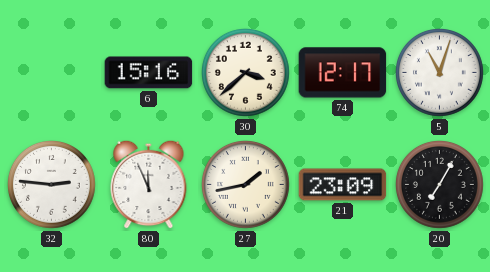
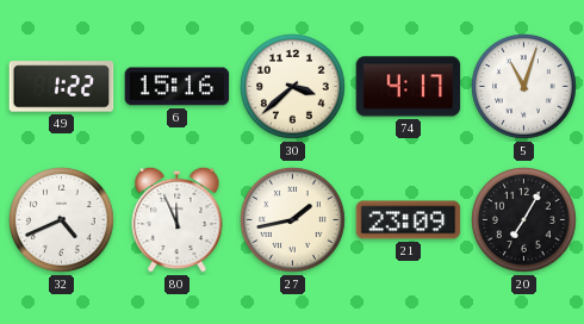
49: none -> 1:22 (62, 87)
74: 12:17 -> 4:17 (409, 87)
32: 2:46 -> 4:41 (62, 220)
